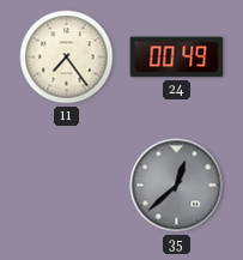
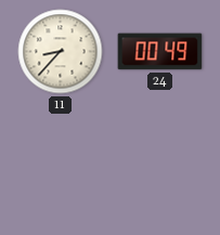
11: 7:24 -> 8:37 (61, 52)
35: 12:38 -> none (177, 186)
